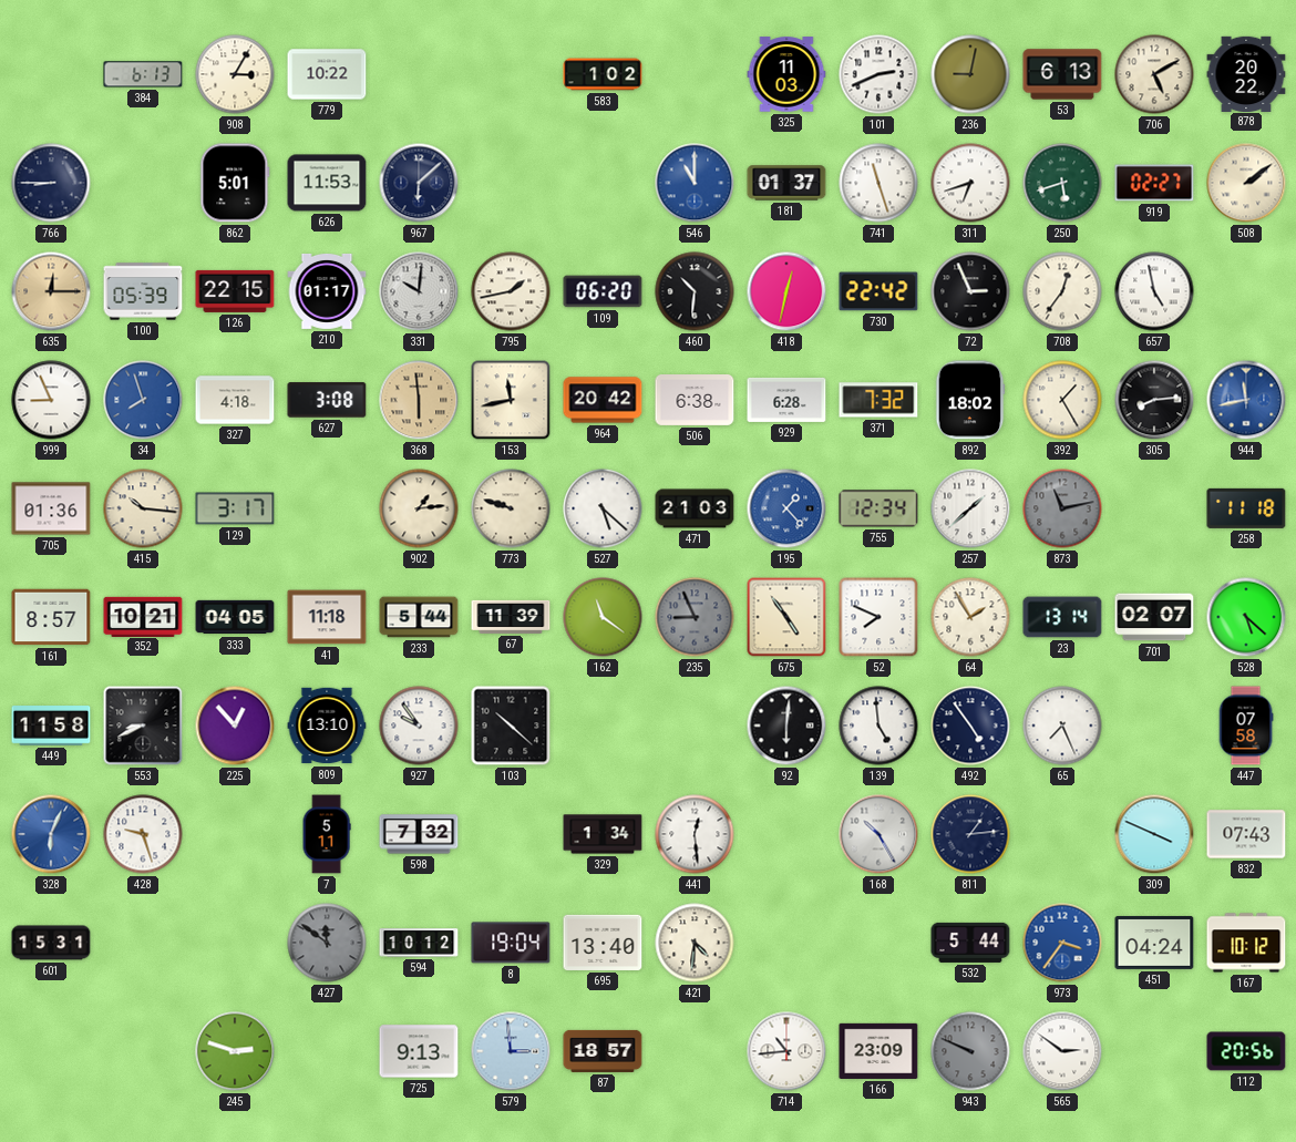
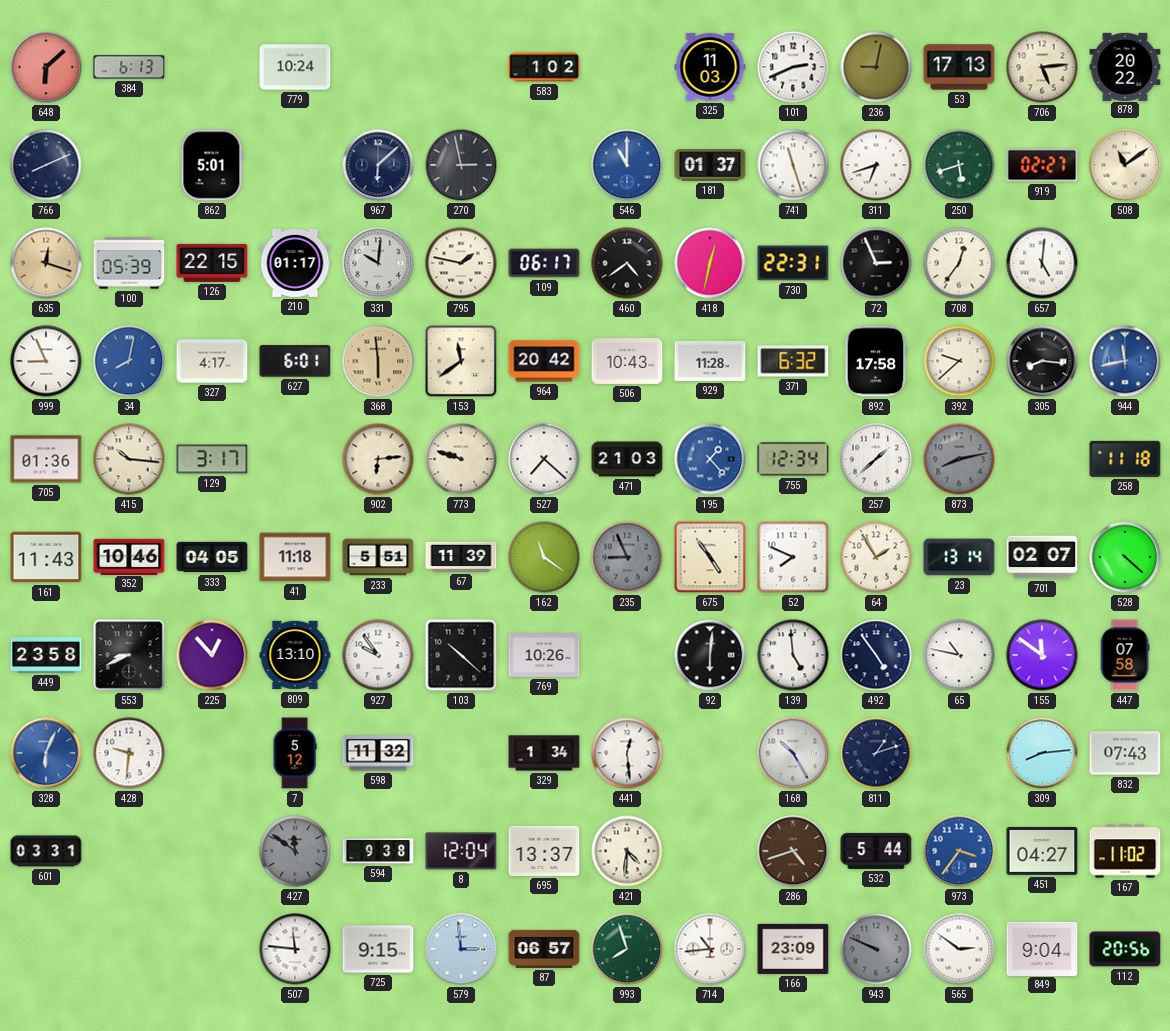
648: none -> 6:08 (46, 67)
908: 3:05 -> none (235, 74)
779: 10:22 -> 10:24 (295, 67)
53: 6:13 -> 17:13 (959, 67)
706: 5:10 -> 5:14 (1042, 67)
766: 8:45 -> 8:11 (46, 165)
626: 11:53 -> none (327, 183)
270: none -> 2:58 (461, 165)
508: 2:09 -> 11:09 (1125, 165)
635: 12:15 -> 12:18 (46, 263)
795: 1:43 -> 1:47 (461, 263)
109: 06:20 -> 06:17 (544, 263)
460: 10:31 -> 4:39 (627, 263)
730: 22:42 -> 22:31 (793, 263)
657: 4:58 -> 5:01 (1042, 263)
34: 7:57 -> 8:02 (129, 361)
327: 4:18 -> 4:17 (212, 361)
627: 3:08 -> 6:01 (295, 361)
153: 11:43 -> 11:39 (461, 361)
506: 6:38 -> 10:43 (627, 362)
929: 6:28 -> 11:28 (710, 361)
371: 7:32 -> 6:32 (793, 361)
892: 18:02 -> 17:58 (876, 361)
392: 1:25 -> 9:38 (959, 361)
305: 8:14 -> 8:16 (1042, 361)
902: 1:14 -> 6:14 (378, 459)
527: 5:22 -> 7:22 (544, 459)
873: 11:13 -> 8:13 (959, 459)
161: 8:57 -> 11:43 (46, 557)
352: 10:21 -> 10:46 (129, 556)
233: 5:44 -> 5:51 (378, 557)
528: 5:22 -> 4:22 (1125, 557)
449: 11:58 -> 23:58 (46, 655)
769: none -> 10:26 (544, 656)
65: 7:26 -> 10:47 (959, 655)
155: none -> 11:51 (1042, 655)
428: 9:27 -> 9:31 (129, 753)
7: 5:11 -> 5:12 (295, 753)
598: 7:32 -> 11:32 (378, 753)
811: 1:14 -> 1:12 (876, 753)
309: 3:49 -> 8:14 (1042, 753)
601: 15:31 -> 03:31 (46, 851)
594: 10:12 -> 9:38 (378, 851)
8: 19:04 -> 12:04 (461, 851)
695: 13:40 -> 13:37 (544, 851)
286: none -> 4:42 (793, 851)
451: 04:24 -> 04:27 (1042, 851)
167: 10:12 -> 11:02 (1125, 851)
245: 2:48 -> none (235, 1051)
507: none -> 11:46 (295, 949)
725: 9:13 -> 9:15 (378, 949)
87: 18:57 -> 06:57 (544, 949)
993: none -> 7:57 (627, 949)
849: none -> 9:04 (1042, 948)
